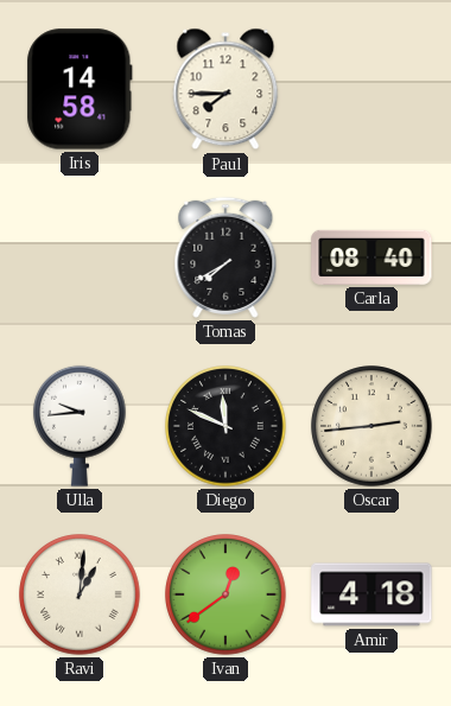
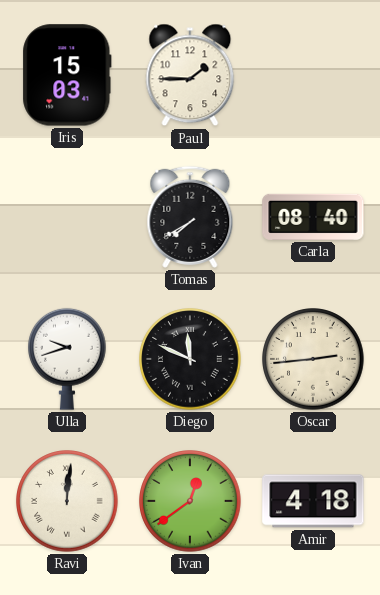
Iris: 14:58 -> 15:03 (67, 75)
Paul: 7:45 -> 1:45 (190, 75)
Ulla: 9:44 -> 9:42 (68, 359)
Ravi: 1:01 -> 12:01 (67, 501)
